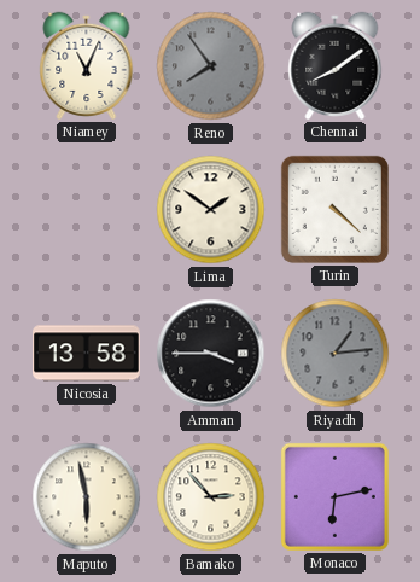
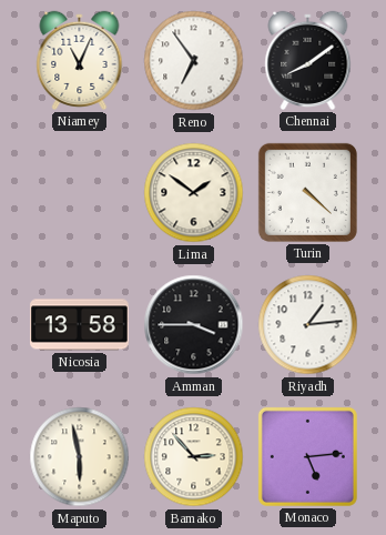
Reno: 7:54 -> 6:54 (194, 61)
Reno dial: grey -> white (194, 61)
Riyadh dial: grey -> white (308, 325)
Monaco: 6:13 -> 5:14 (307, 456)
